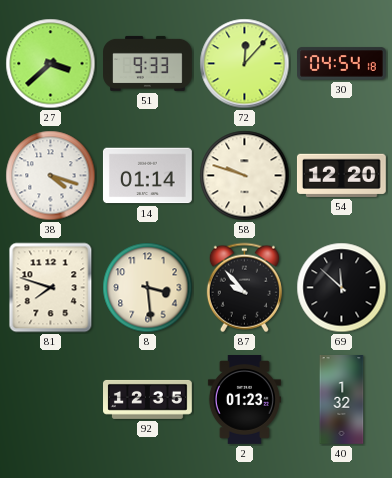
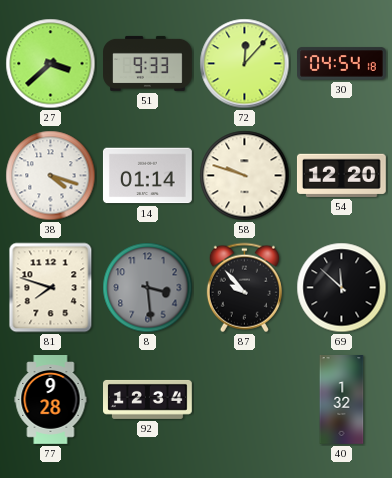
8 dial: cream -> grey (148, 288)
77: none -> 9:28 (51, 400)
92: 12:35 -> 12:34 (148, 399)
2: 01:23 -> none (244, 400)
